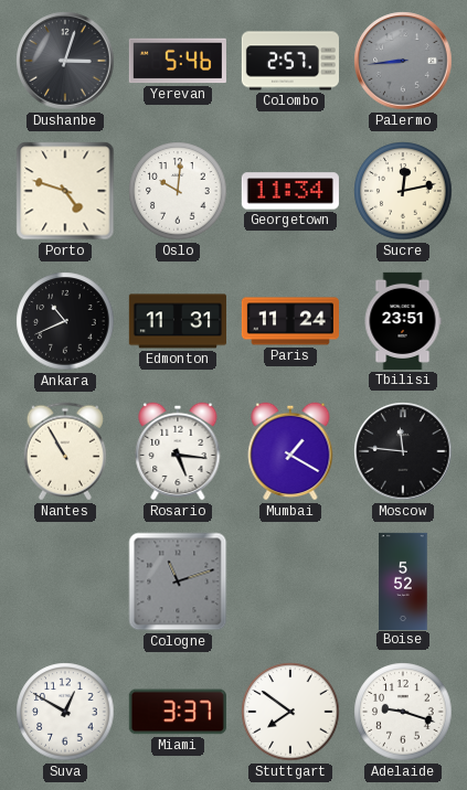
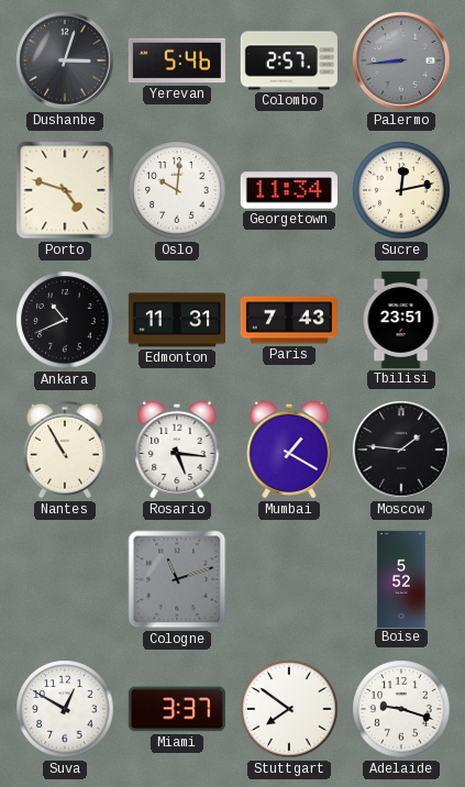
Paris: 11:24 -> 7:43 (288, 320)
Moscow: 11:46 -> 1:46 (401, 450)
